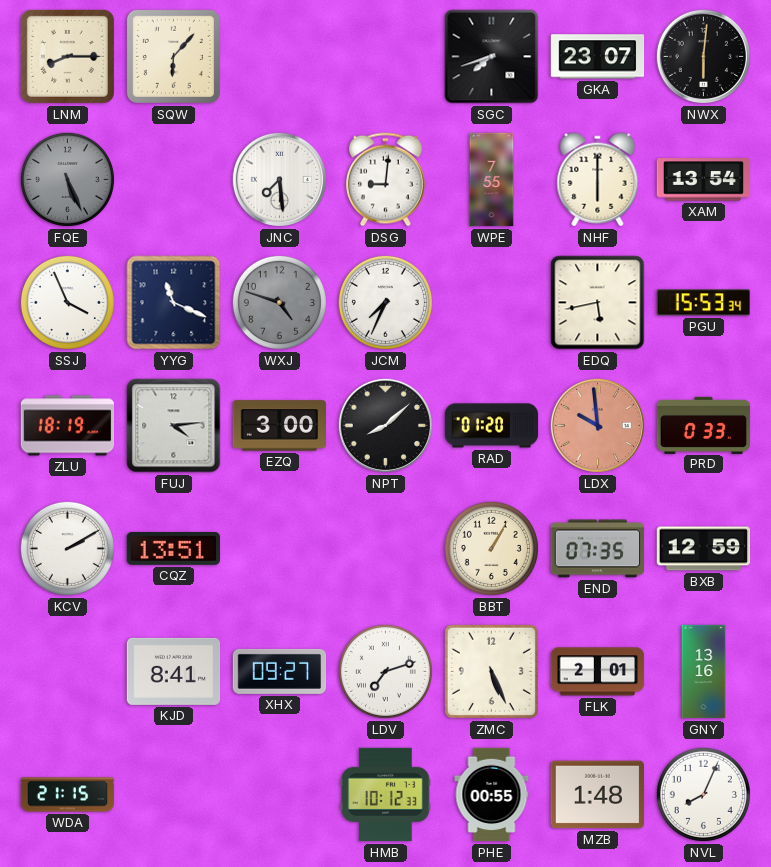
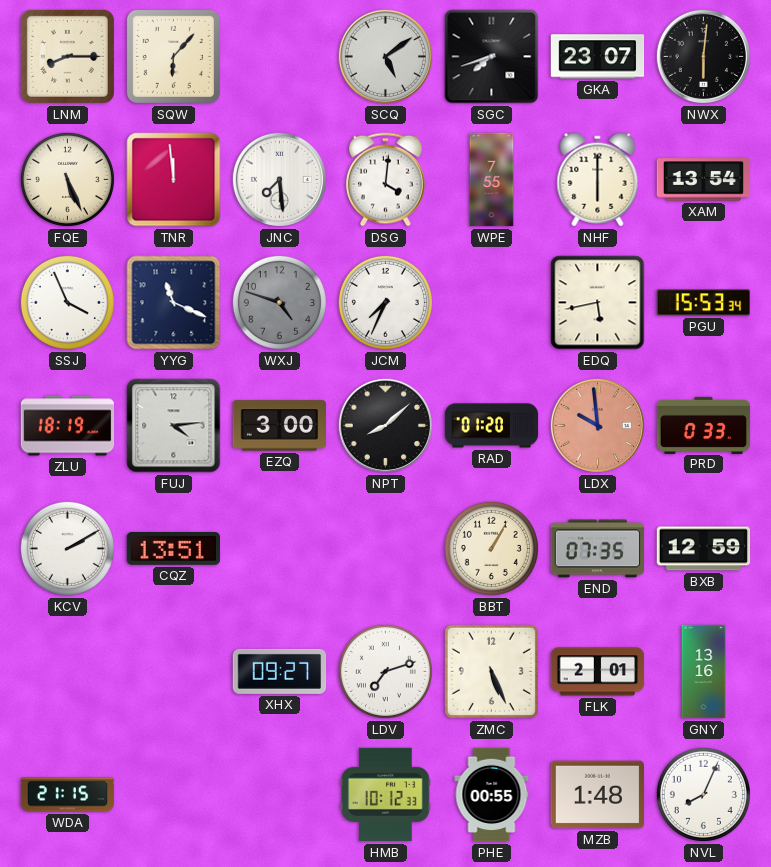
SCQ: none -> 5:09 (385, 56)
FQE dial: grey -> cream (67, 179)
TNR: none -> 11:59 (174, 180)
DSG: 9:01 -> 4:01 (385, 180)
KJD: 8:41 -> none (174, 671)
